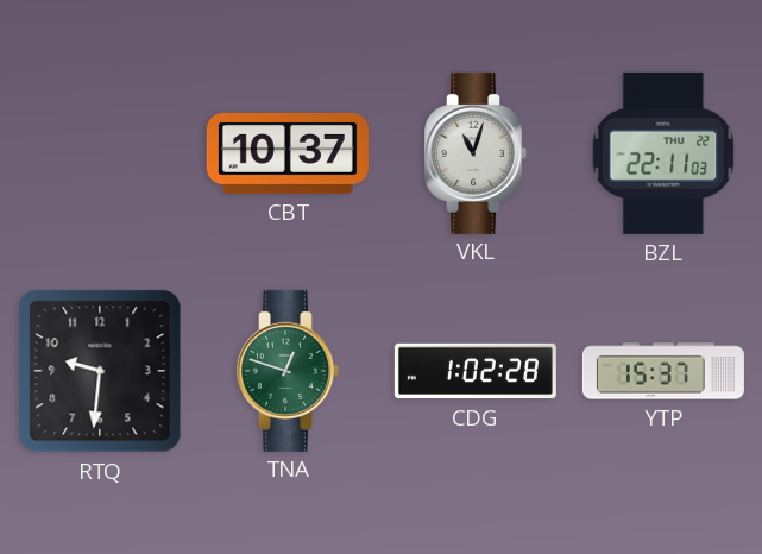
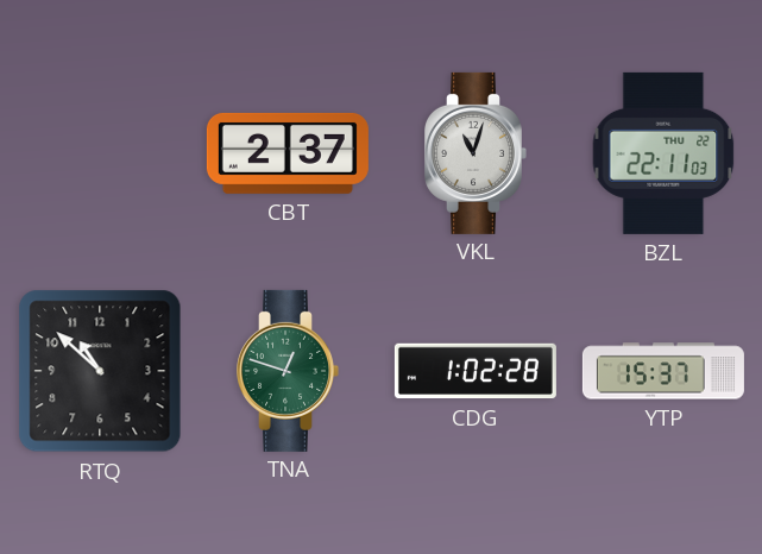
CBT: 10:37 -> 2:37 (288, 153)
RTQ: 9:31 -> 10:52 (100, 371)
